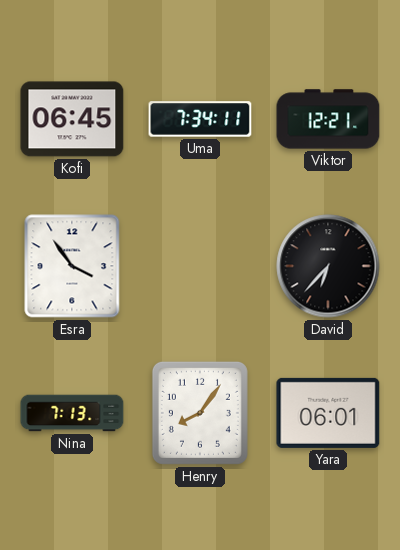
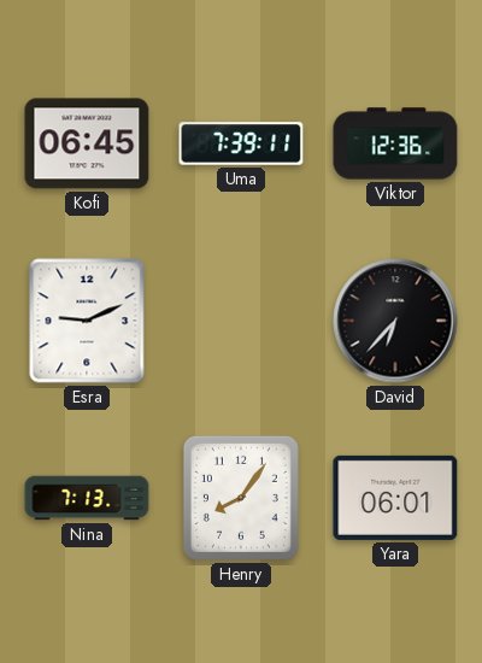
Uma: 7:34 -> 7:39 (241, 143)
Viktor: 12:21 -> 12:36 (395, 143)
Esra: 3:54 -> 9:11 (87, 321)
